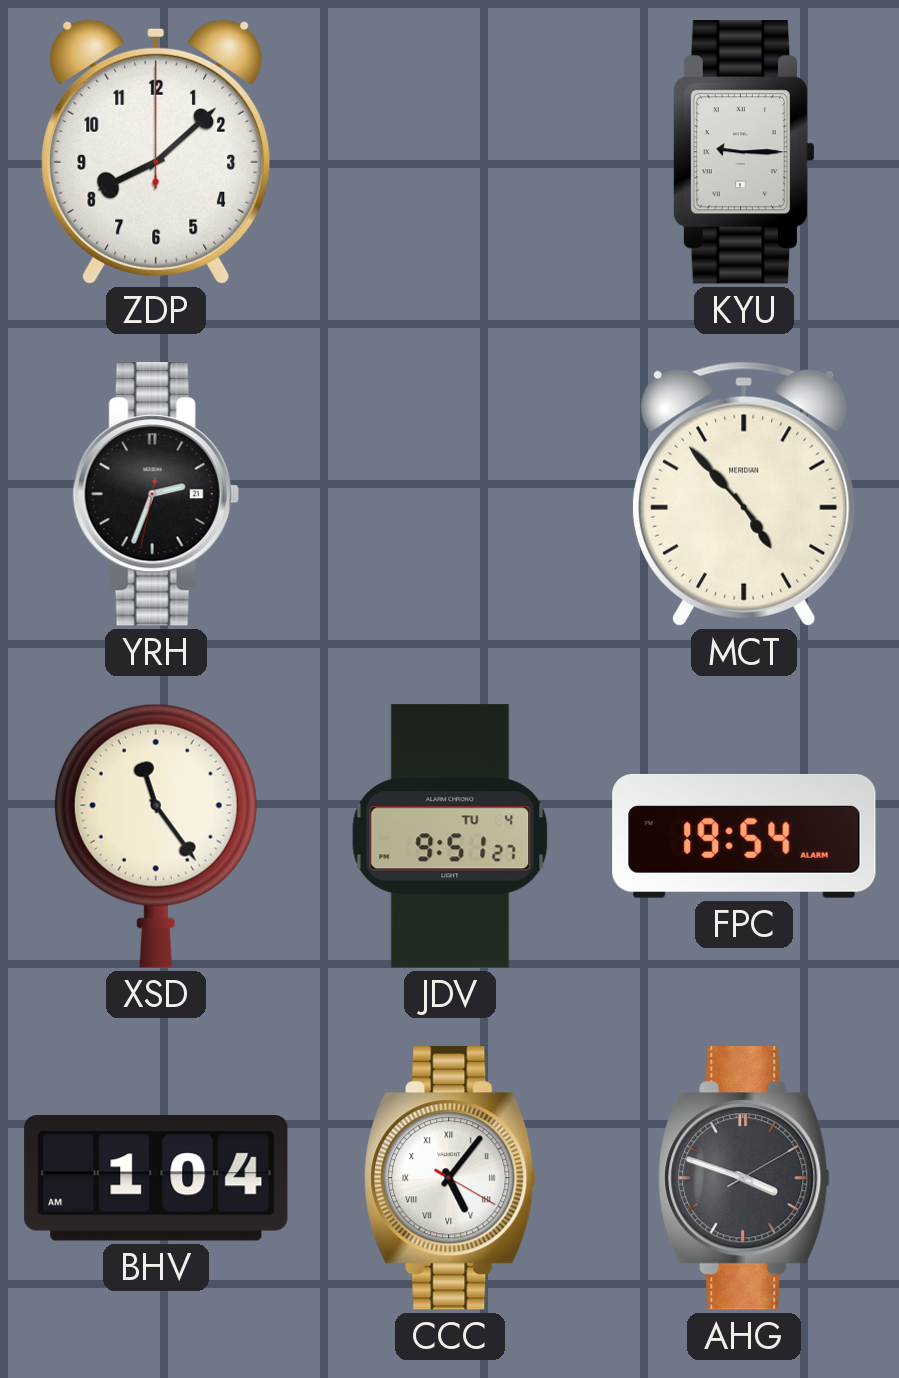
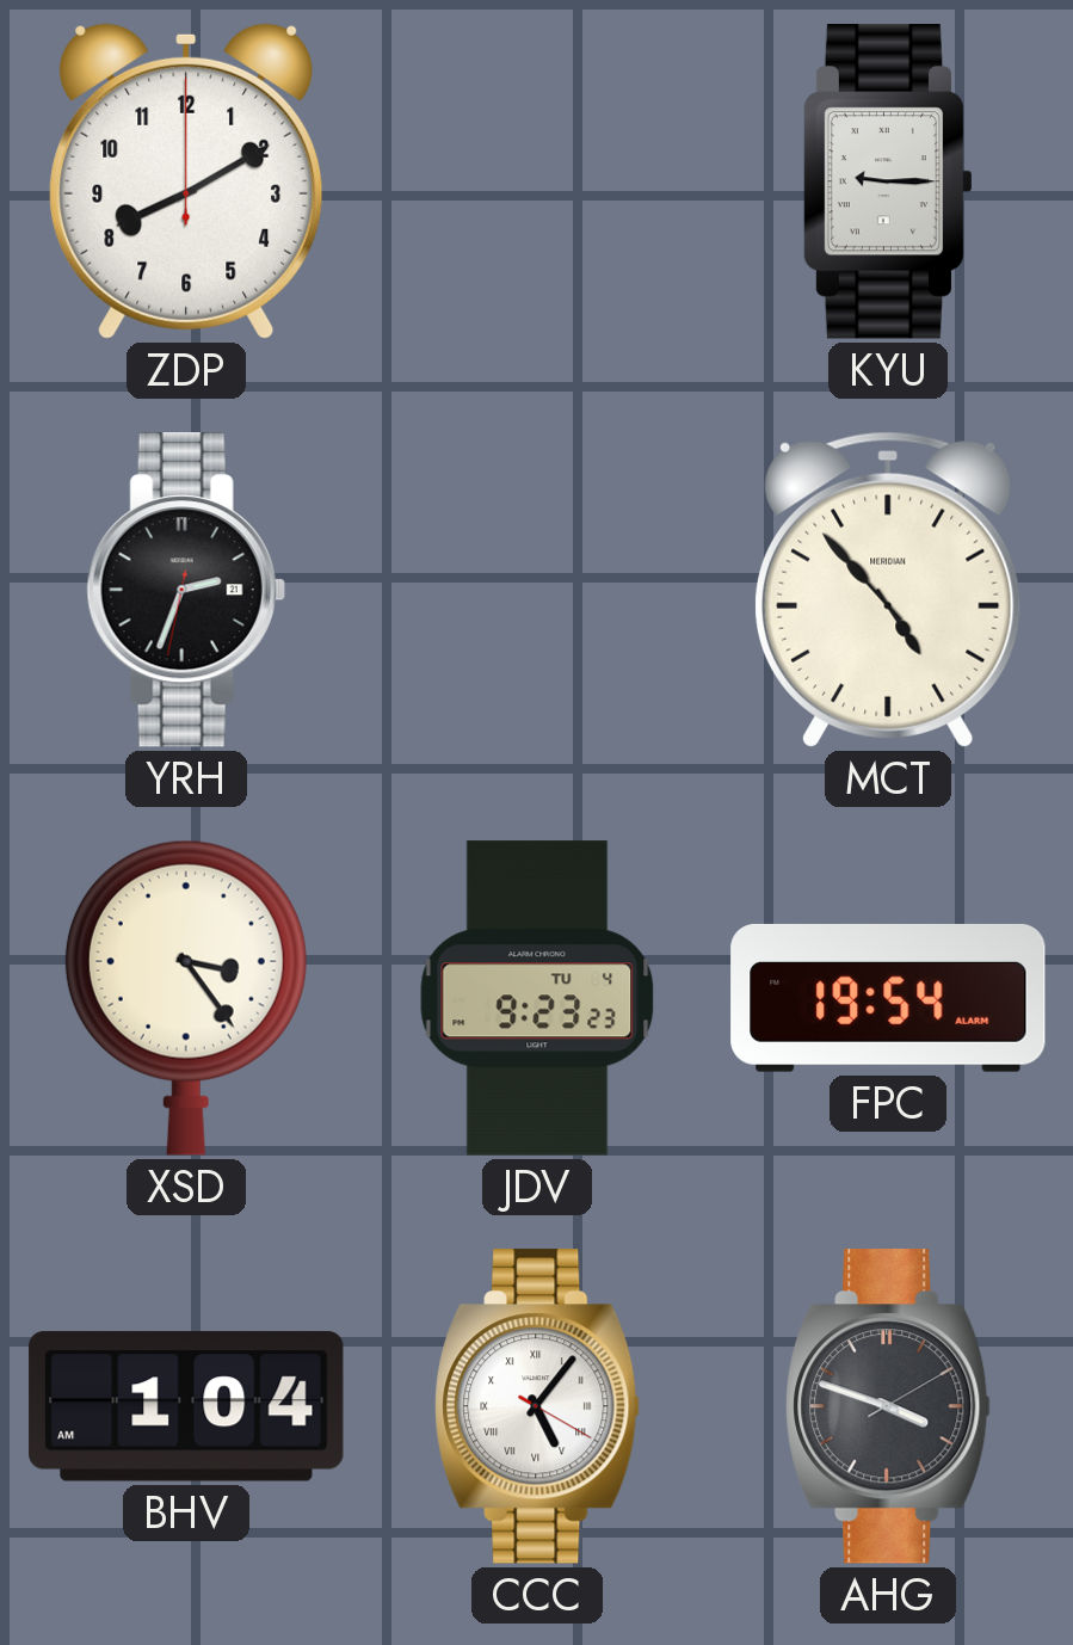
ZDP: 8:08 -> 8:10 (186, 181)
XSD: 11:24 -> 3:24 (186, 998)
JDV: 9:51 -> 9:23 (537, 998)
